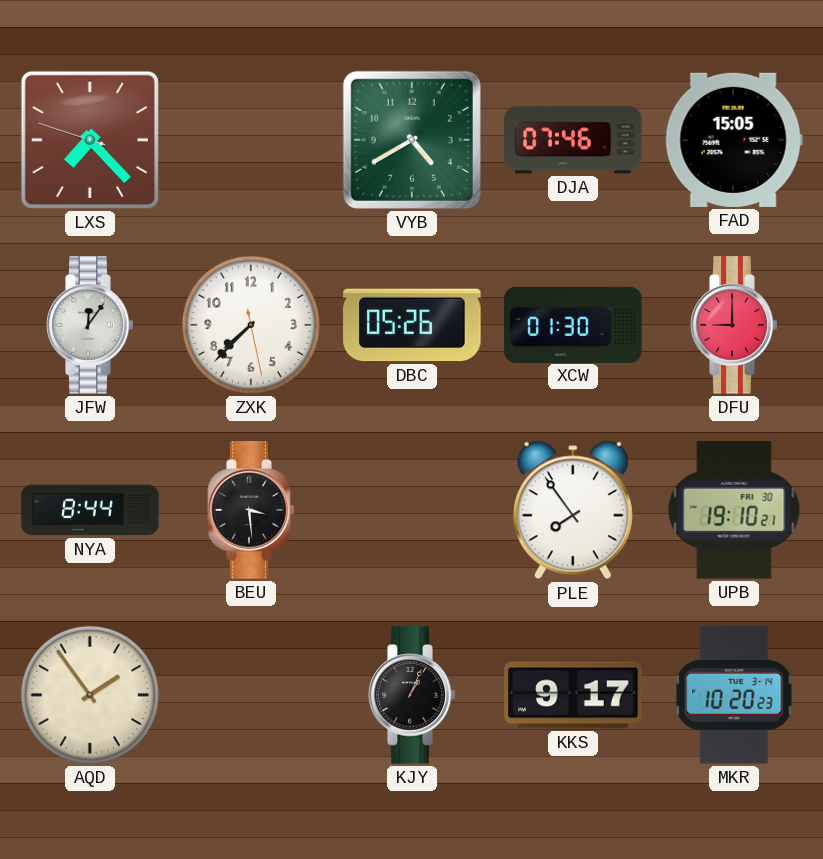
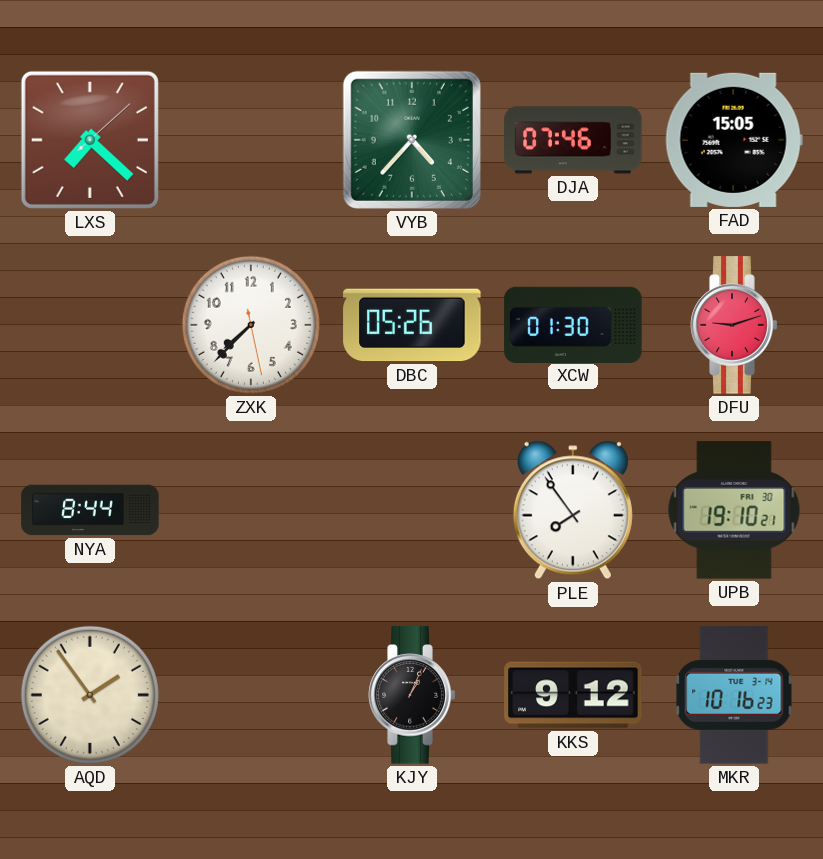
LXS: 7:22:48 -> 7:22:08 (90, 140)
VYB: 4:40 -> 4:37 (412, 140)
JFW: 12:06 -> none (90, 325)
DFU: 9:00 -> 9:12 (734, 325)
BEU: 3:29 -> none (251, 510)
KKS: 9:17 -> 9:12 (573, 695)
MKR: 10:20 -> 10:16 (734, 695)
